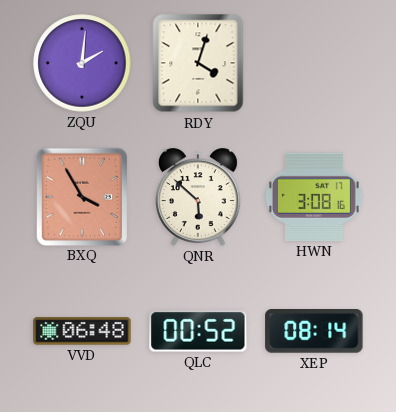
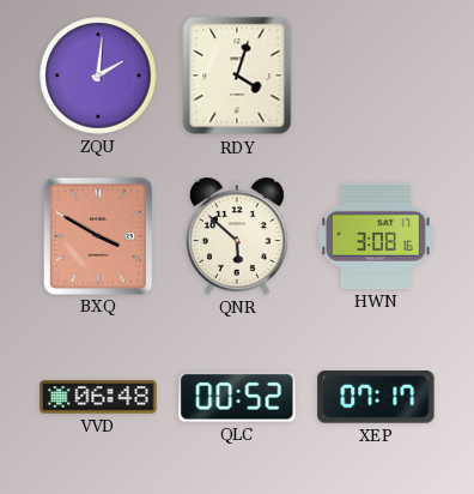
BXQ: 3:55 -> 3:50 (97, 235)
XEP: 08:14 -> 07:17 (376, 398)
